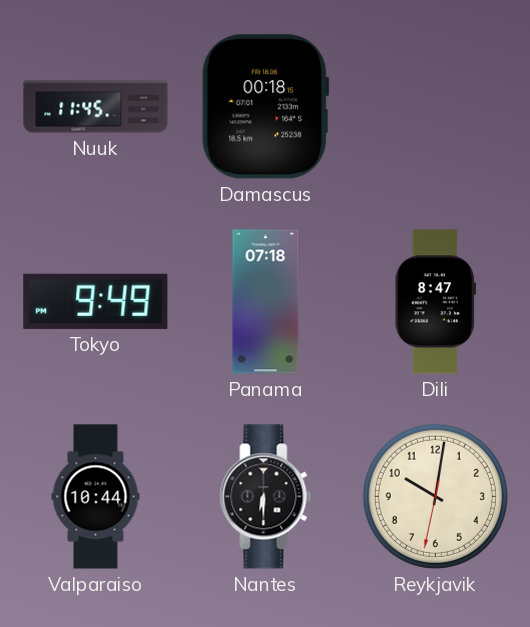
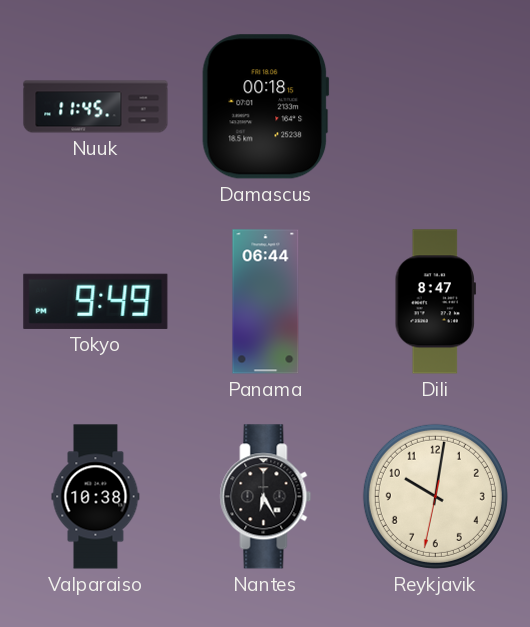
Panama: 07:18 -> 06:44 (266, 302)
Valparaiso: 10:44 -> 10:38 (96, 497)
Nantes: 6:30 -> 6:25 (266, 497)
